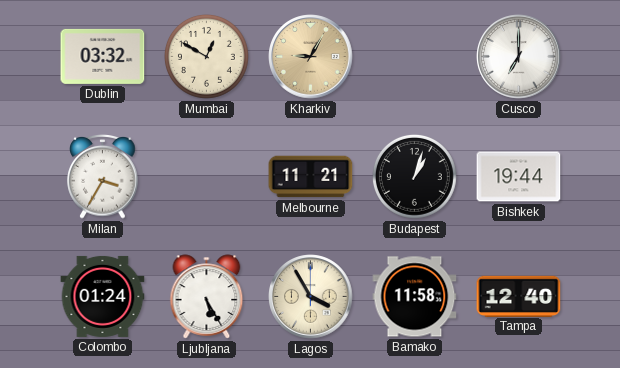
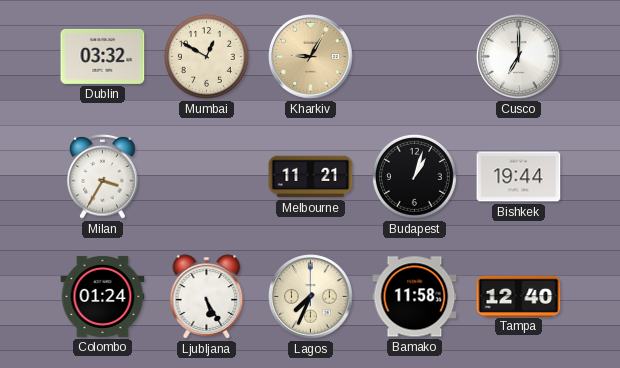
Lagos: 3:55 -> 7:34 (311, 297)
